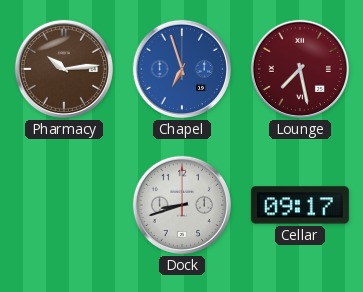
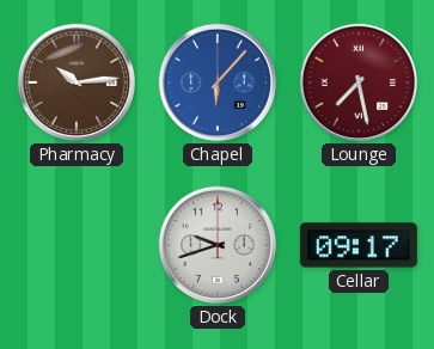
Chapel: 6:57 -> 6:07 (218, 82)
Dock: 8:42 -> 9:42 (218, 245)
